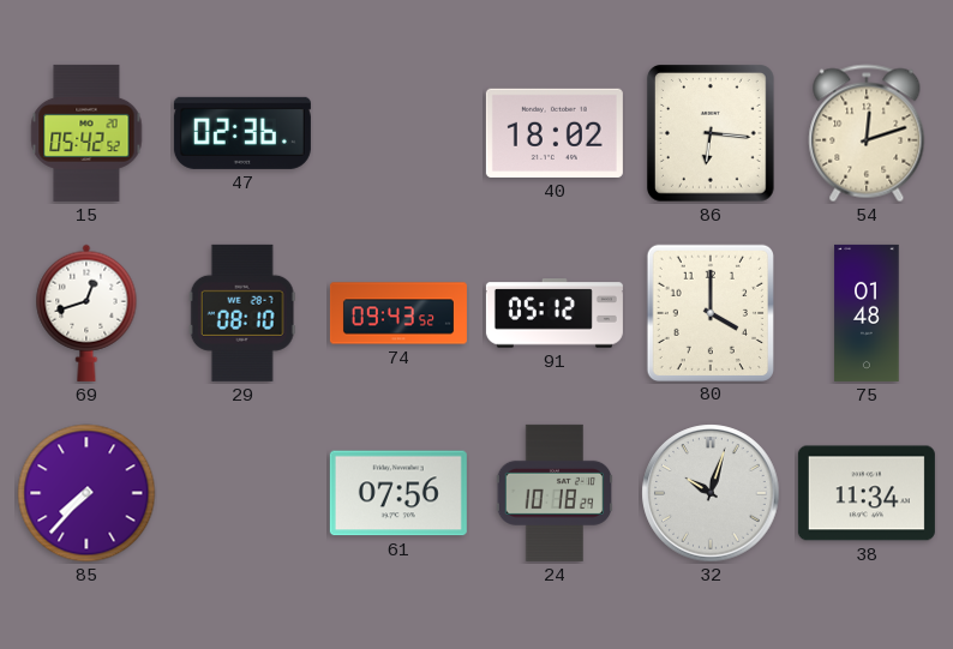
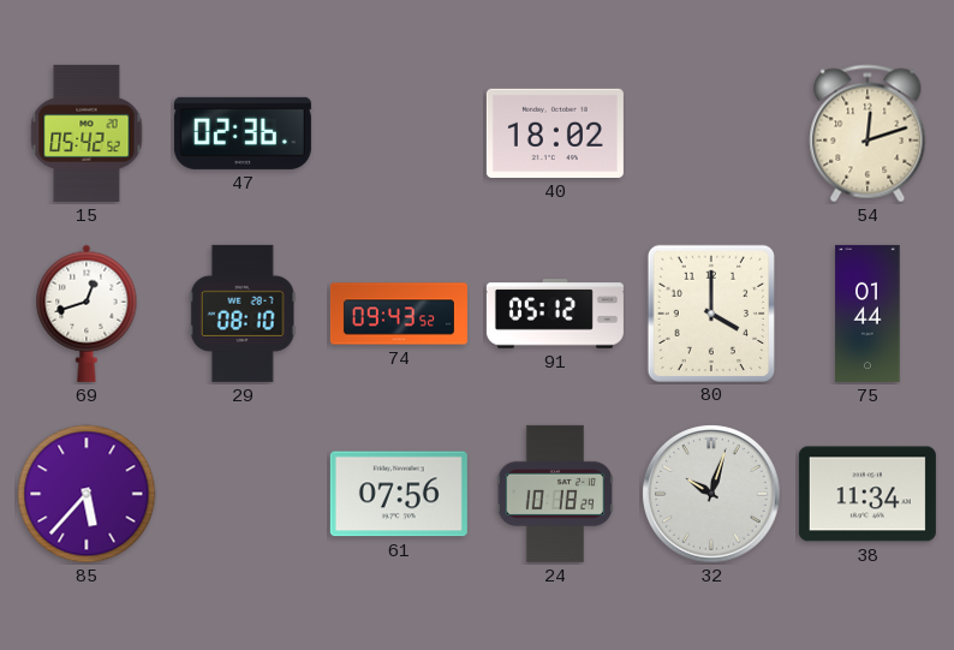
86: 6:16 -> none (712, 134)
75: 01:48 -> 01:44 (867, 314)
85: 7:37 -> 5:37 (87, 494)
